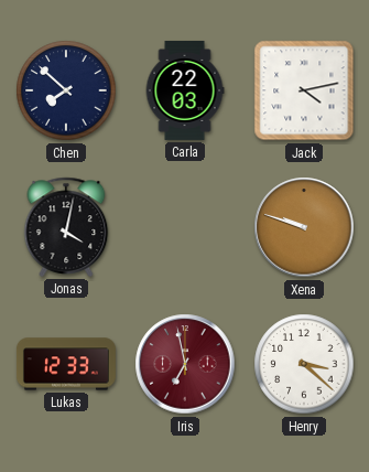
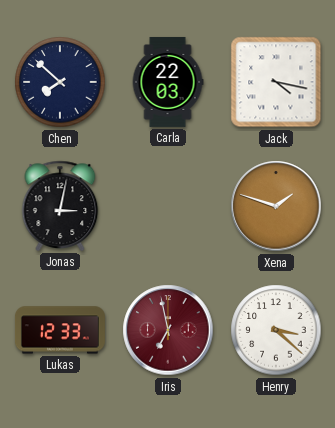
Jack: 4:13 -> 4:17 (276, 82)
Jonas: 4:02 -> 3:02 (60, 206)
Xena: 9:48 -> 1:48 (276, 206)
